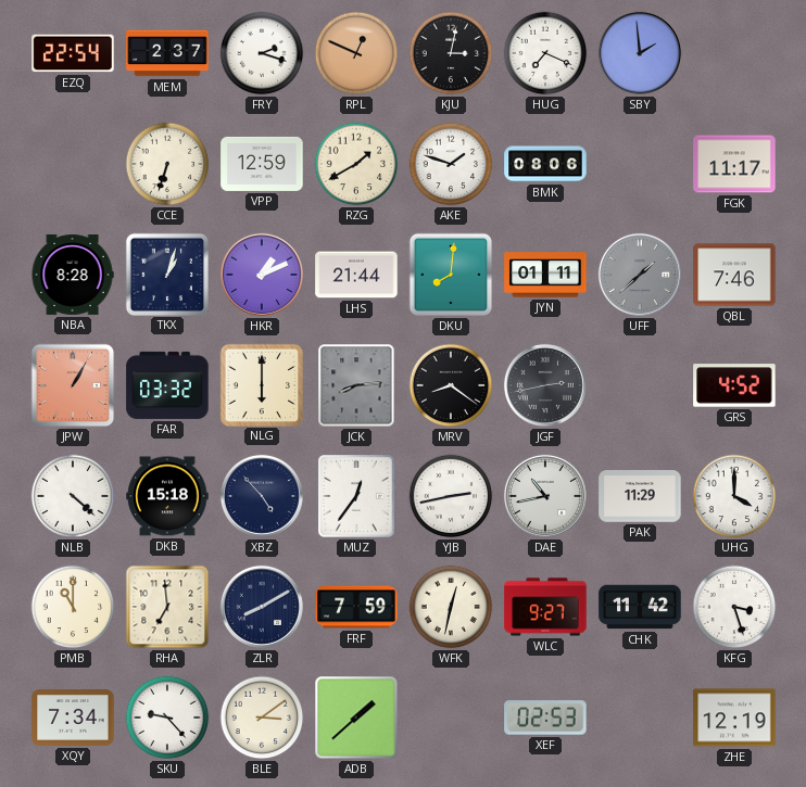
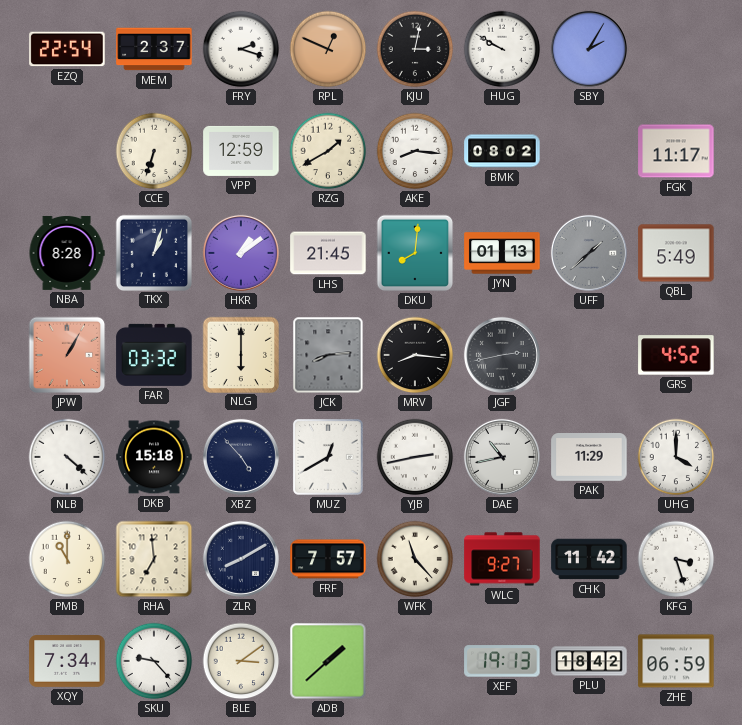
HUG: 7:19 -> 9:50 (502, 49)
SBY: 1:59 -> 2:05 (589, 49)
AKE: 1:48 -> 8:16 (415, 151)
BMK: 08:06 -> 08:02 (502, 151)
HKR: 1:11 -> 1:09 (241, 253)
LHS: 21:44 -> 21:45 (328, 253)
JYN: 01:11 -> 01:13 (502, 253)
QBL: 7:46 -> 5:49 (676, 253)
MRV: 8:21 -> 8:16 (415, 355)
MUZ: 12:36 -> 12:40 (328, 458)
FRF: 7:59 -> 7:57 (328, 559)
WFK: 12:32 -> 11:23 (415, 559)
XEF: 02:53 -> 19:13 (502, 661)
PLU: none -> 18:42 (589, 661)
ZHE: 12:19 -> 06:59 (676, 661)
